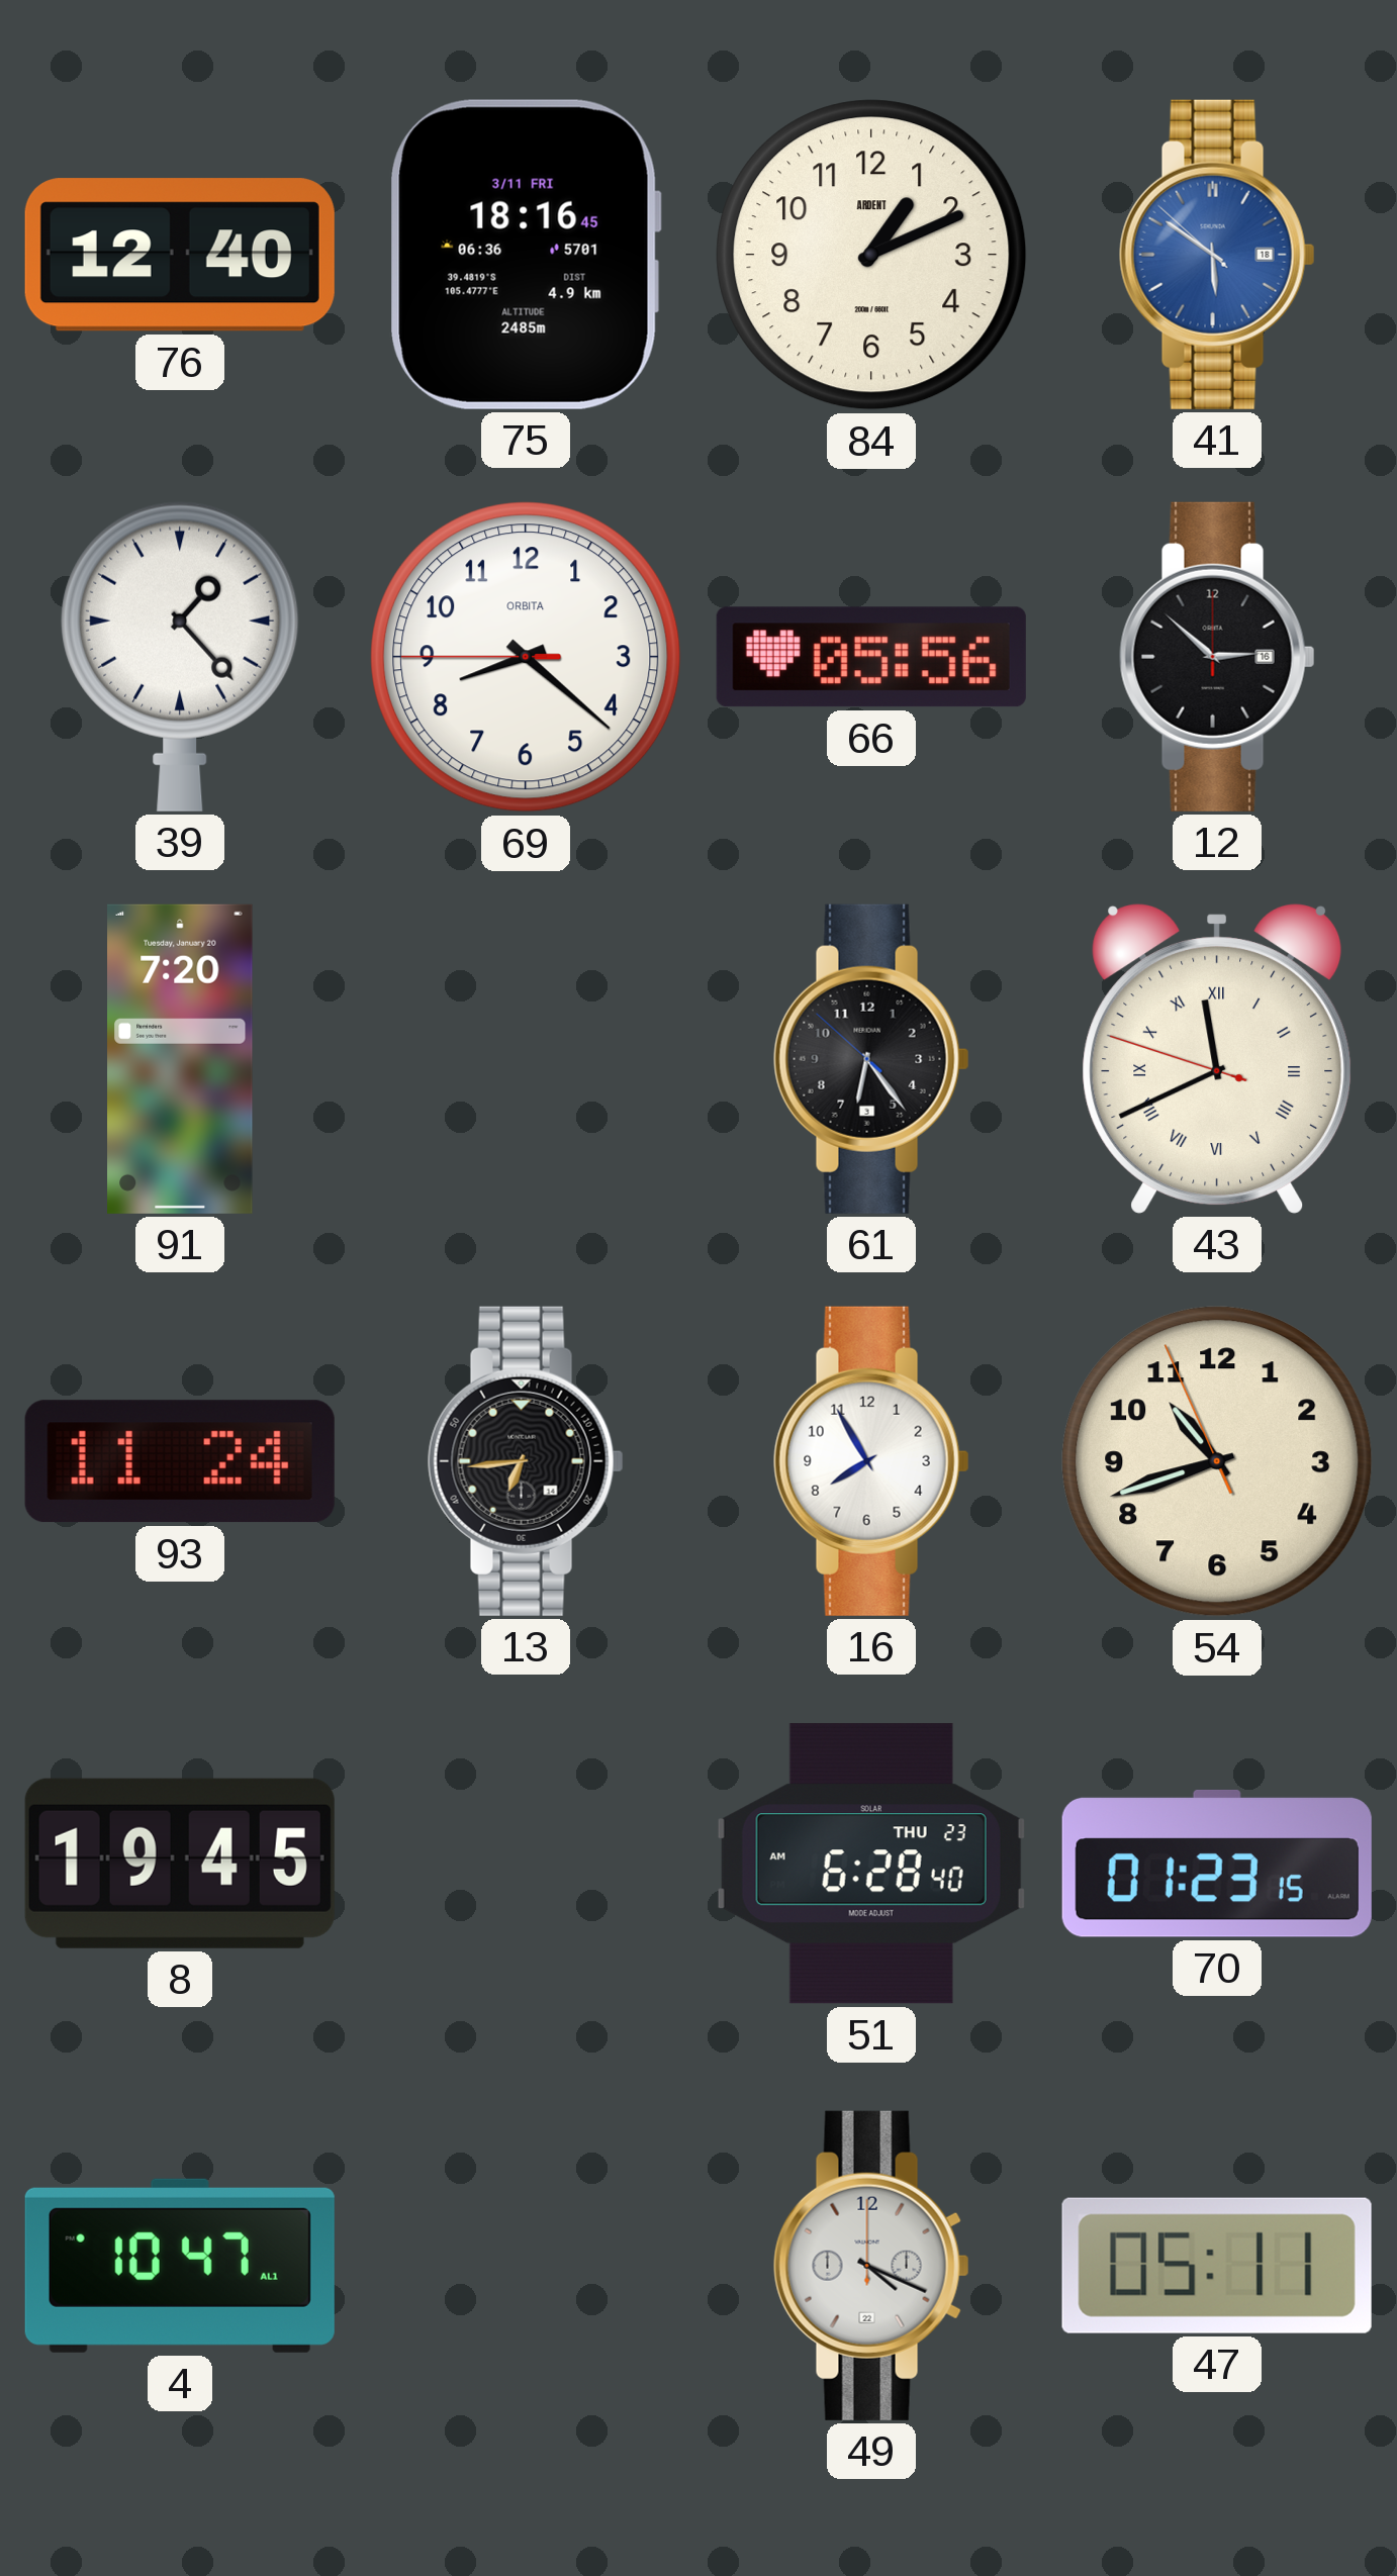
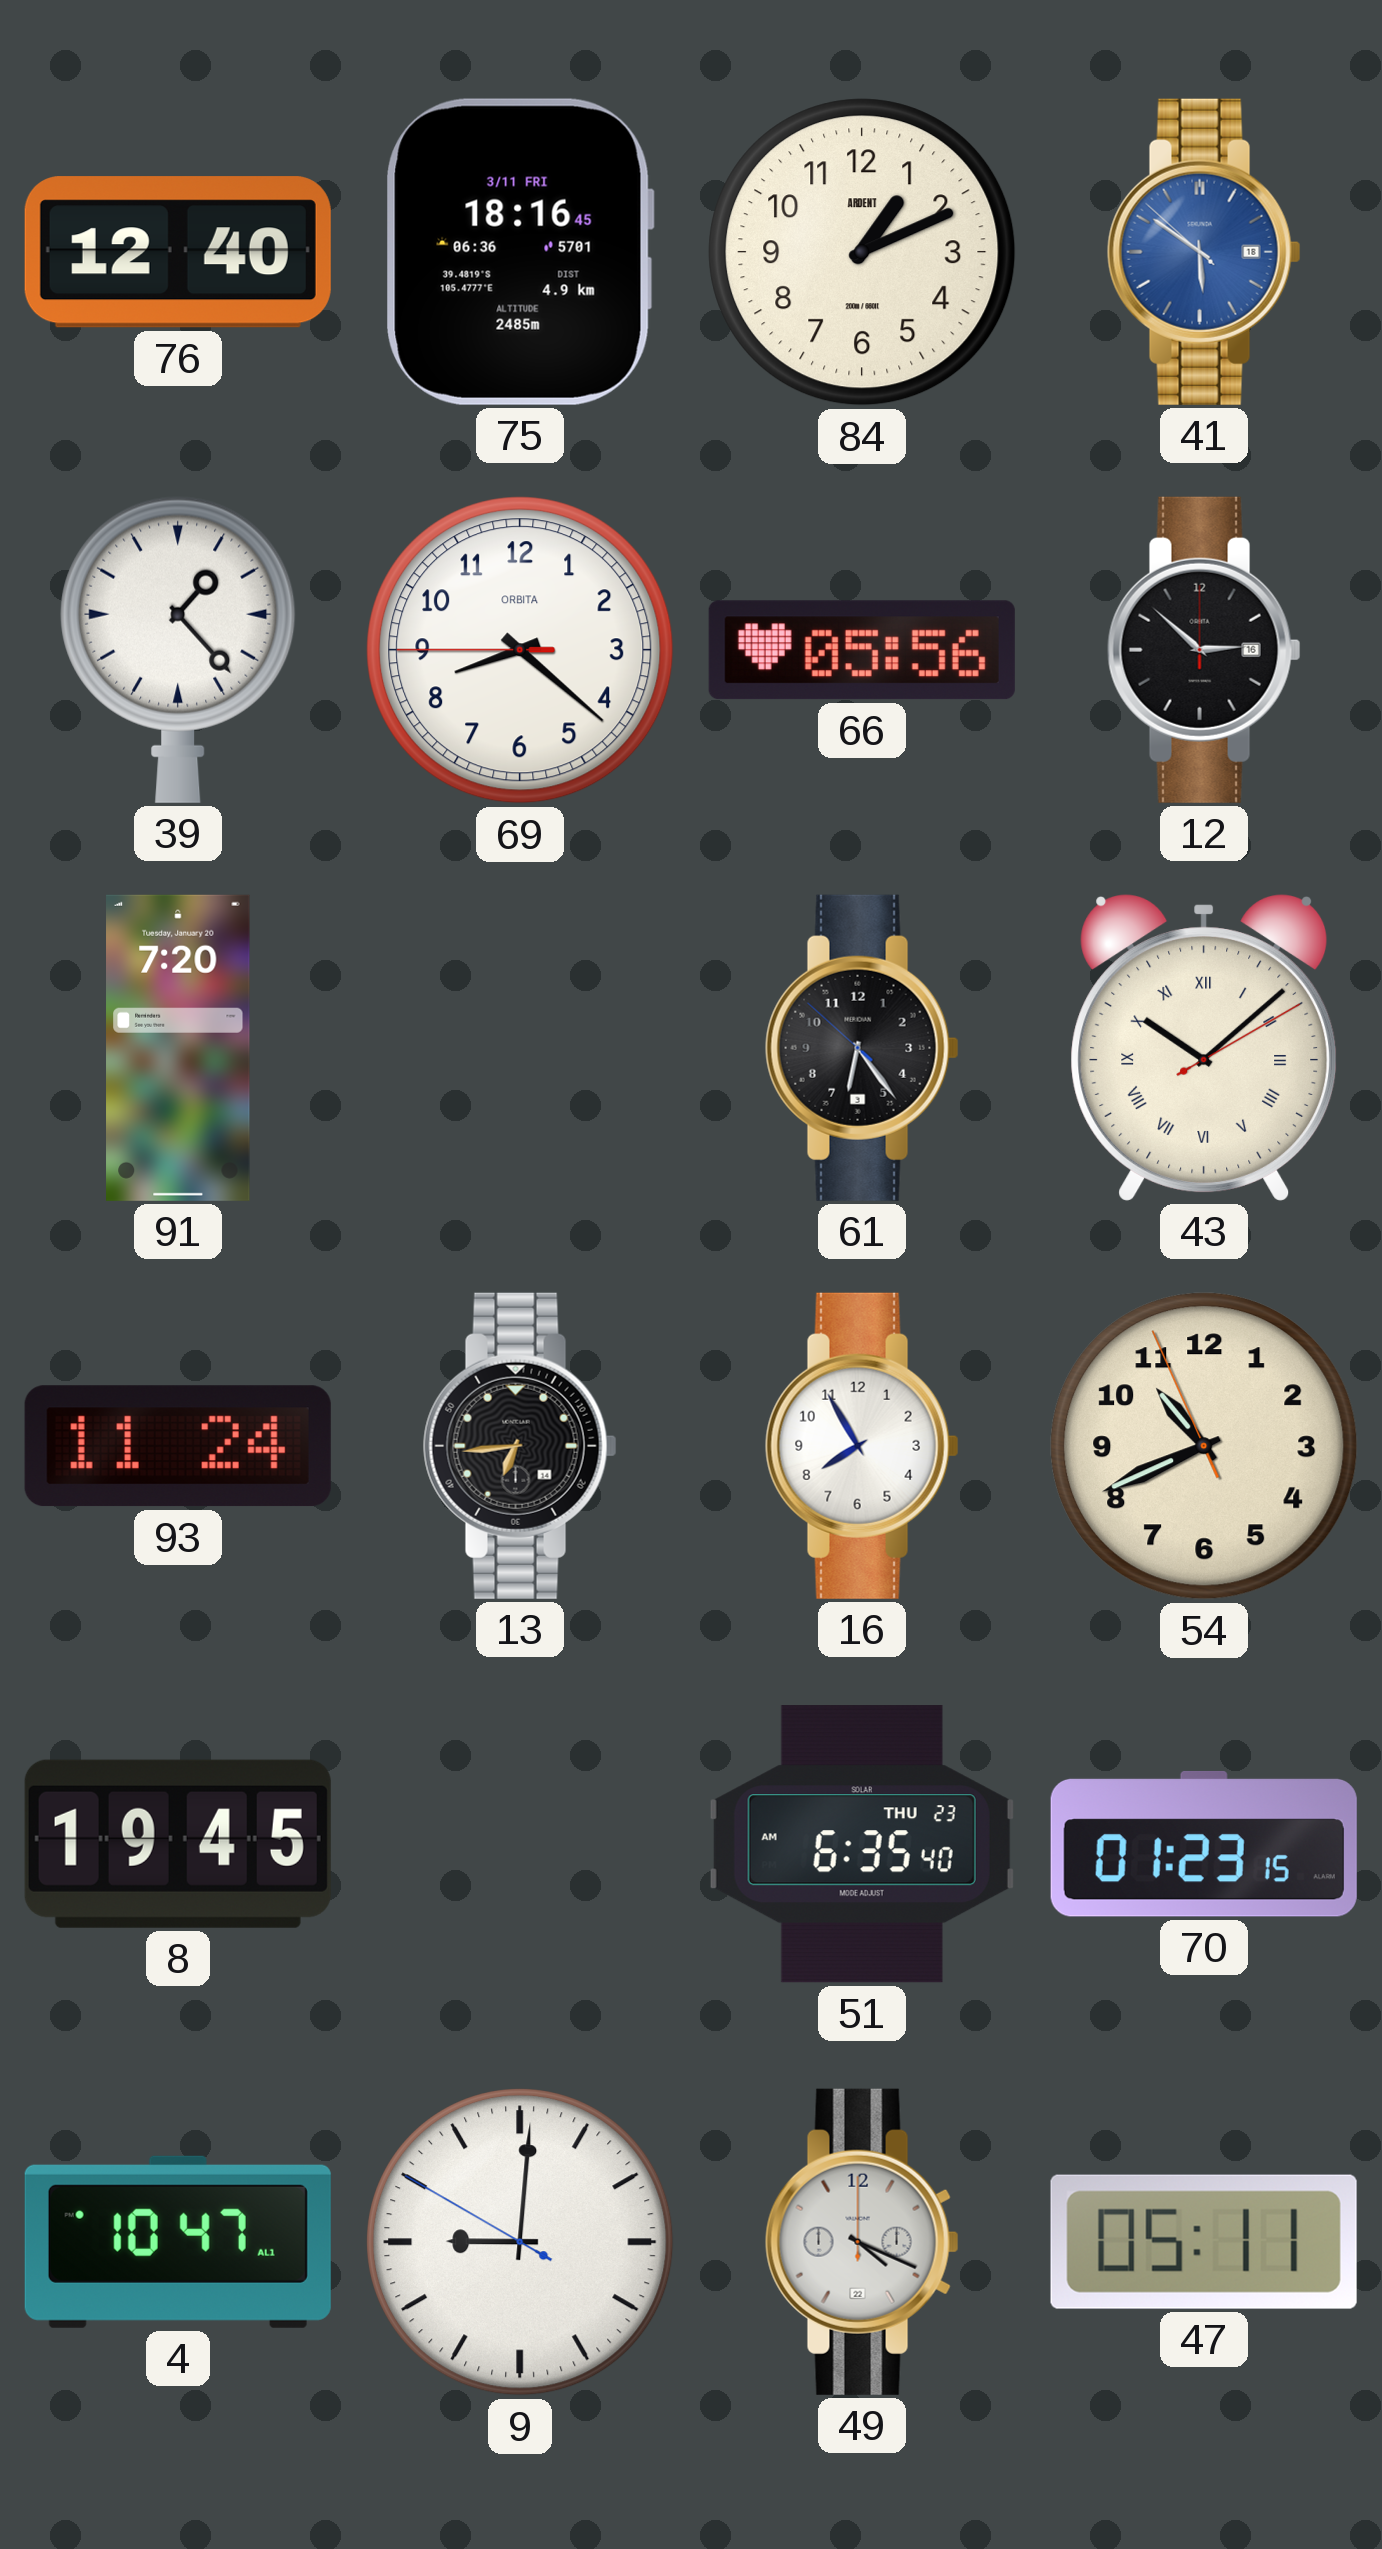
43: 11:40 -> 10:08 (1204, 1048)
54: 10:41 -> 10:40 (1204, 1446)
51: 6:28 -> 6:35 (862, 1844)
9: none -> 9:00 (520, 2242)
